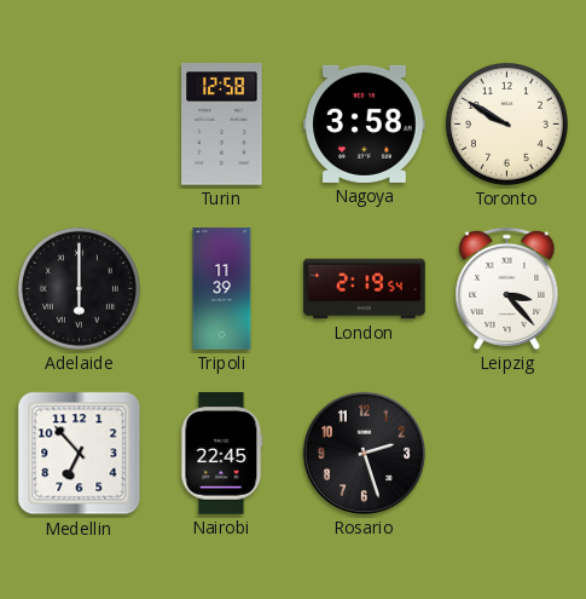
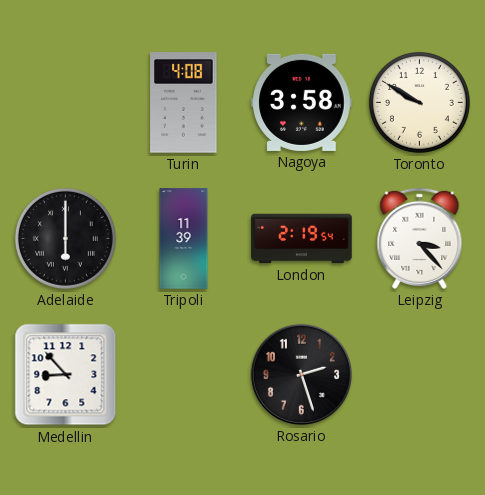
Turin: 12:58 -> 4:08 (184, 103)
Medellin: 6:53 -> 8:53 (66, 375)
Nairobi: 22:45 -> none (222, 454)
